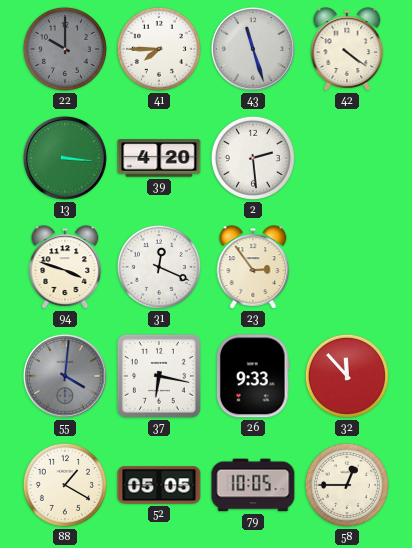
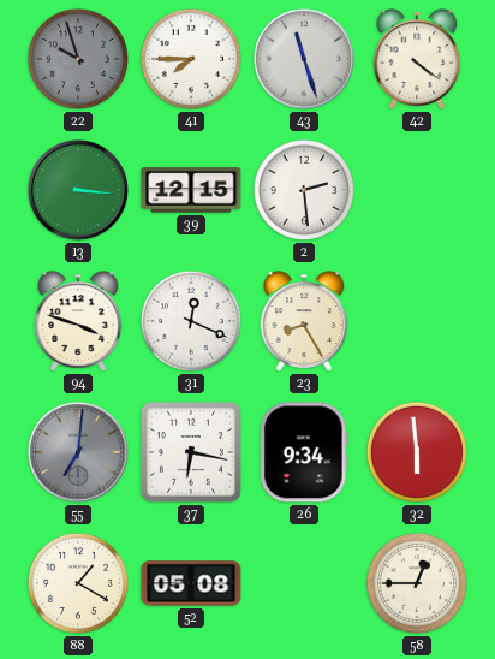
22: 10:00 -> 9:57 (78, 59)
39: 4:20 -> 12:15 (191, 190)
23: 2:54 -> 8:25 (304, 321)
55: 4:01 -> 7:01 (78, 452)
26: 9:33 -> 9:34 (304, 452)
32: 11:53 -> 5:59 (417, 452)
52: 05:05 -> 05:08 (191, 583)
79: 10:05 -> none (253, 485)
